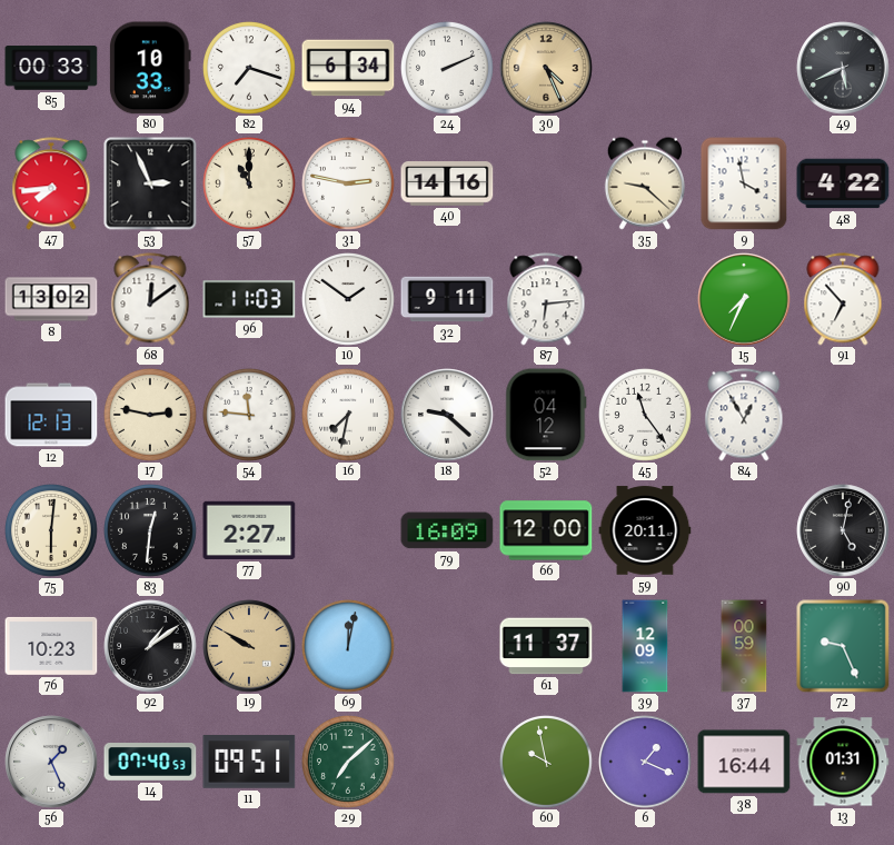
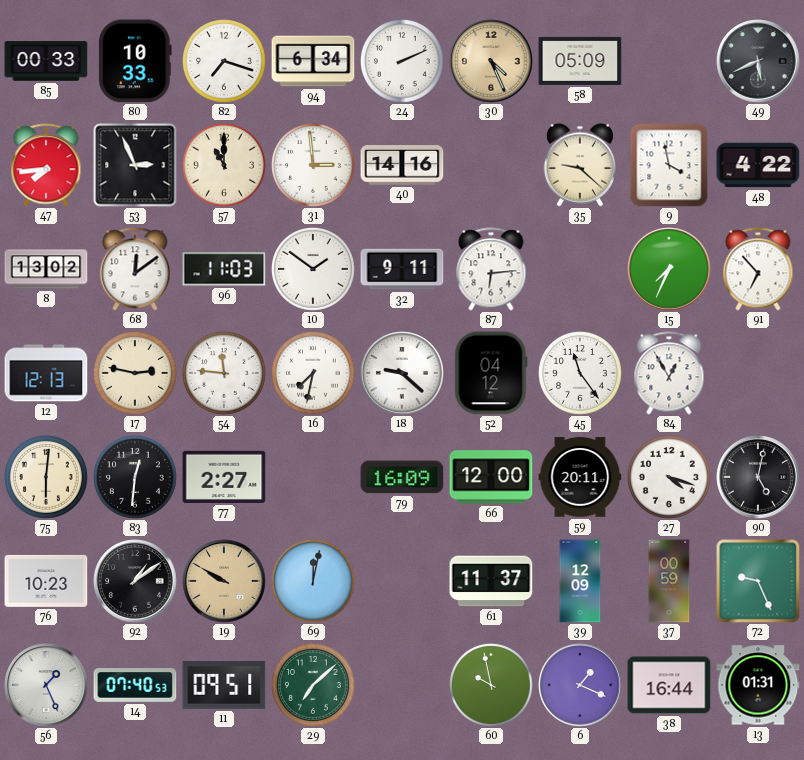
58: none -> 05:09 (580, 61)
31: 2:47 -> 2:59 (314, 166)
27: none -> 4:18 (670, 478)
